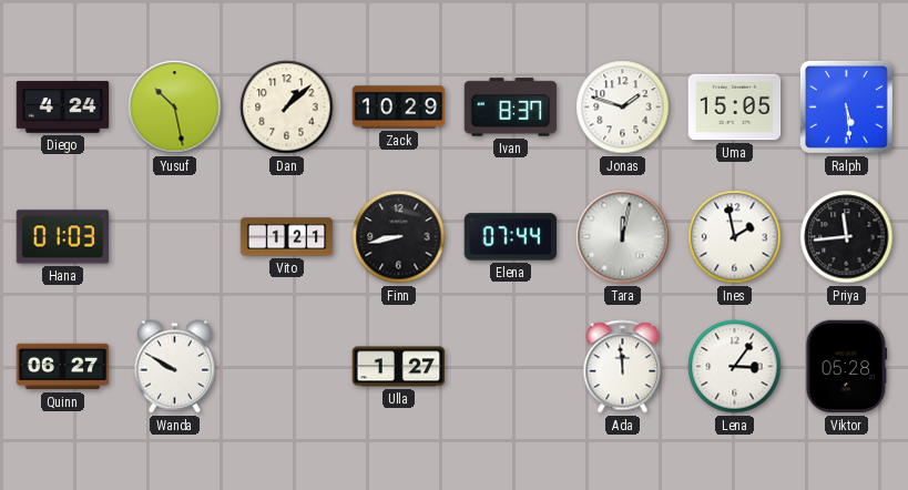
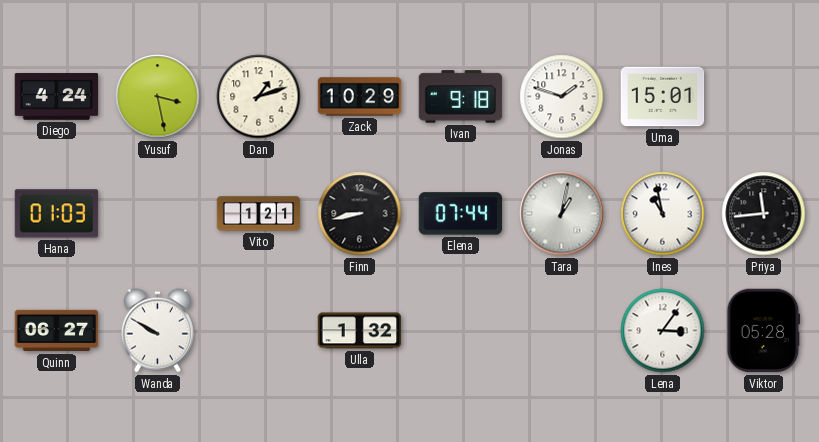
Yusuf: 10:28 -> 3:28 (158, 97)
Dan: 1:08 -> 1:12 (259, 97)
Ivan: 8:37 -> 9:18 (461, 97)
Uma: 15:05 -> 15:01 (663, 97)
Ralph: 5:29 -> none (846, 106)
Tara: 12:02 -> 1:02 (562, 214)
Ines: 1:58 -> 10:58 (663, 214)
Ulla: 1:27 -> 1:32 (360, 331)
Ada: 11:59 -> none (623, 367)
